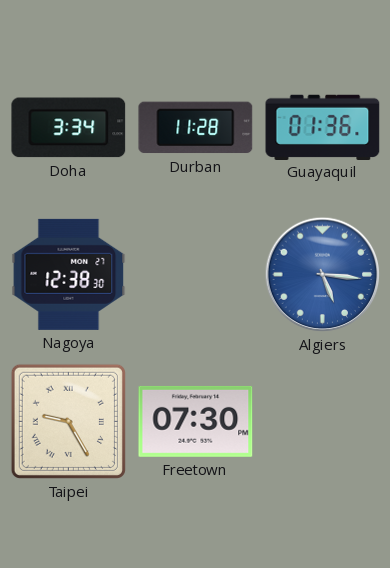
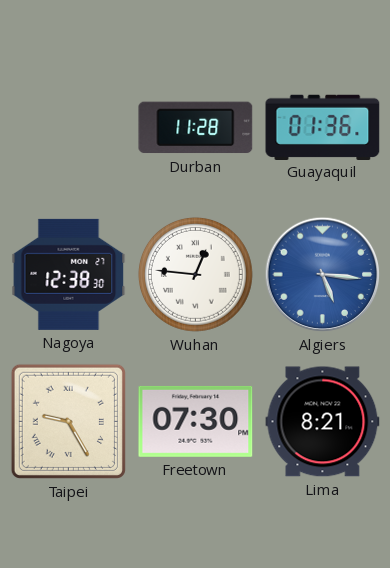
Doha: 3:34 -> none (69, 128)
Wuhan: none -> 12:46 (195, 274)
Lima: none -> 8:21 (323, 422)
